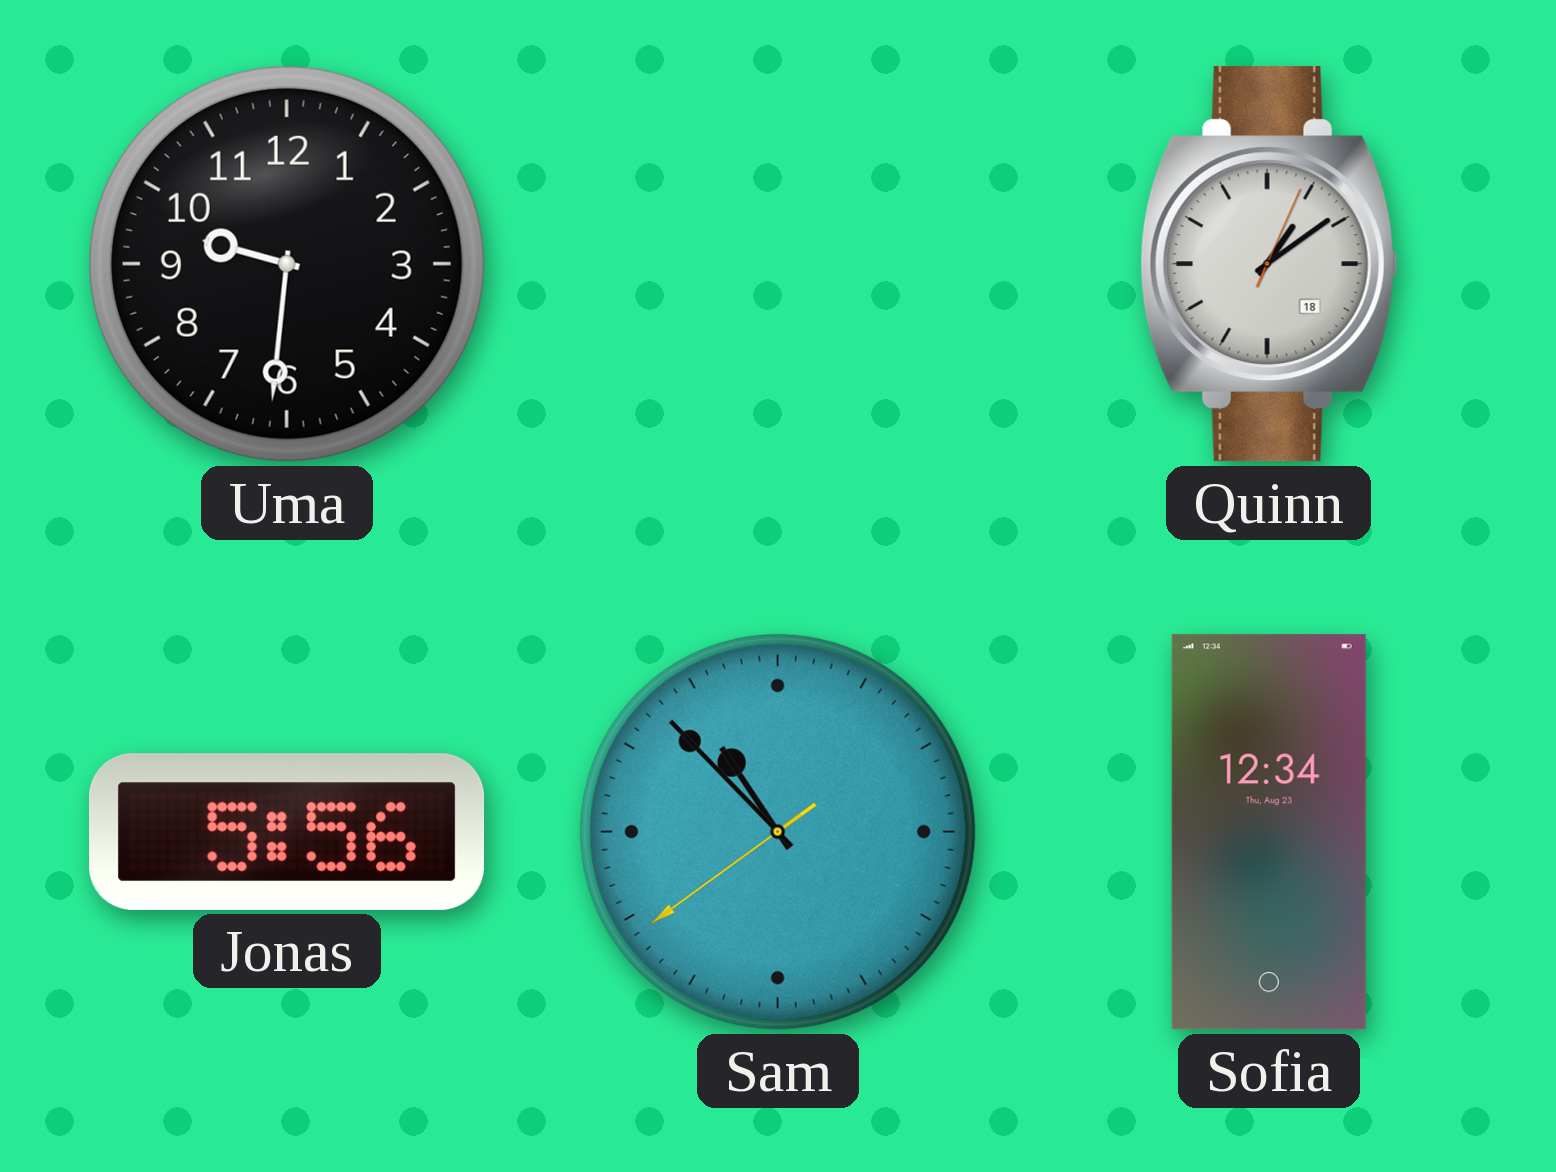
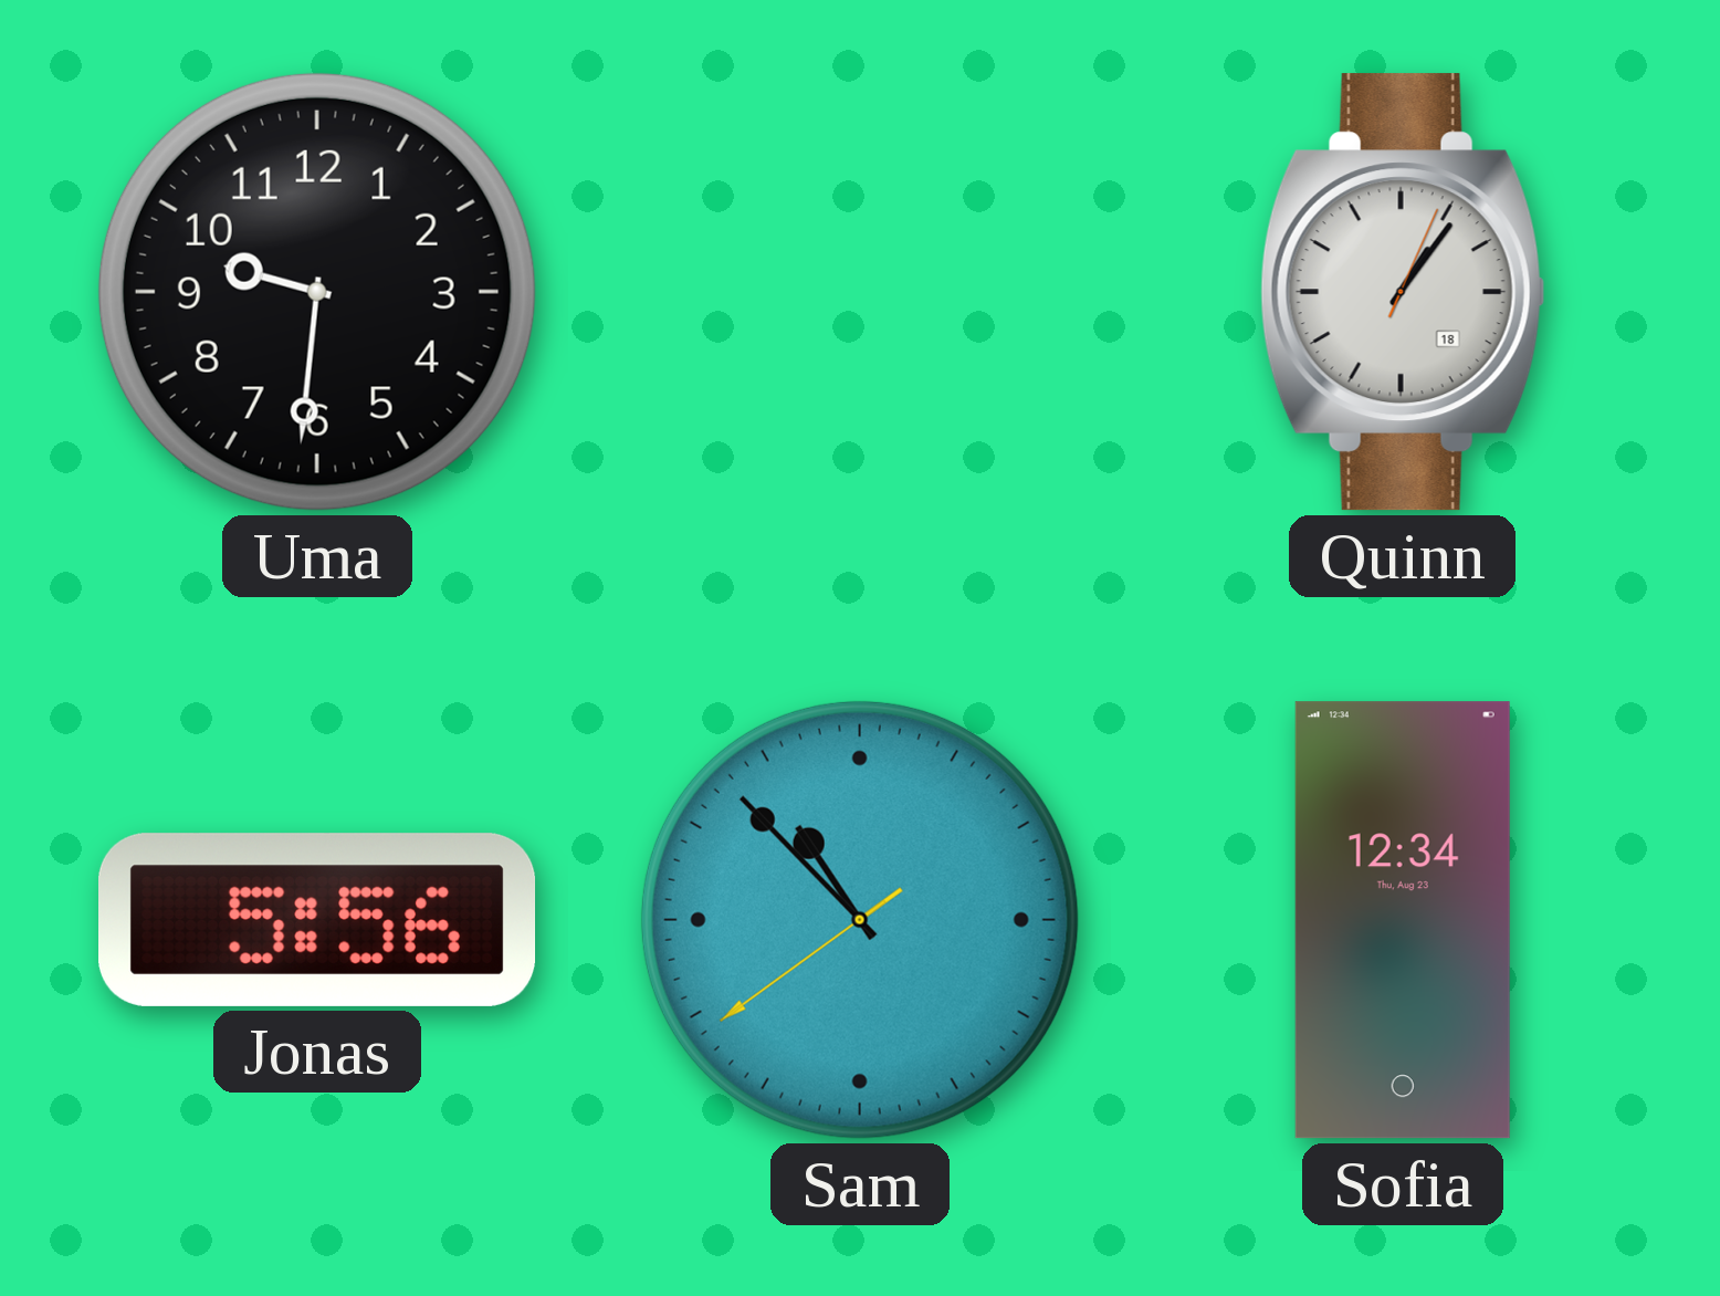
Quinn: 1:09 -> 1:06 (1403, 292)
